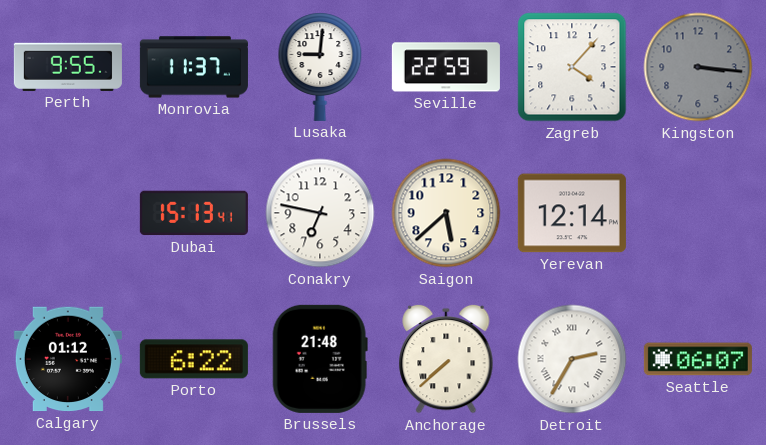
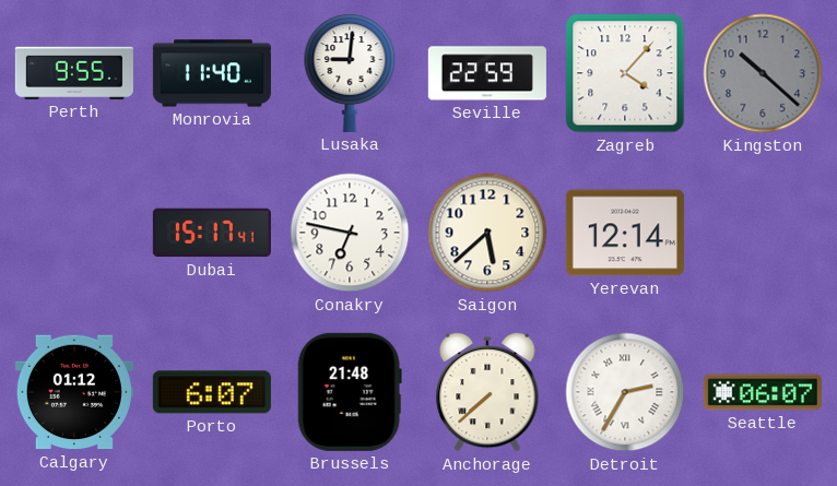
Monrovia: 11:37 -> 11:40 (212, 73)
Kingston: 3:16 -> 10:22 (763, 73)
Dubai: 15:13 -> 15:17 (212, 233)
Porto: 6:22 -> 6:07 (212, 392)
